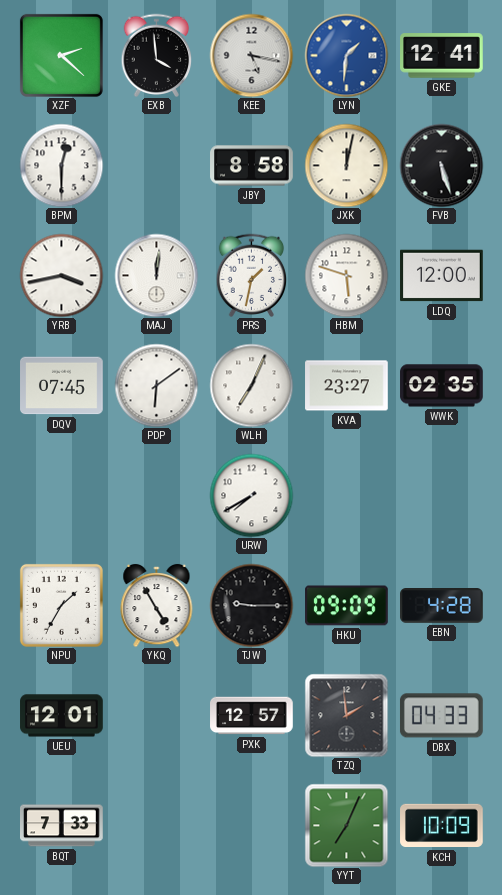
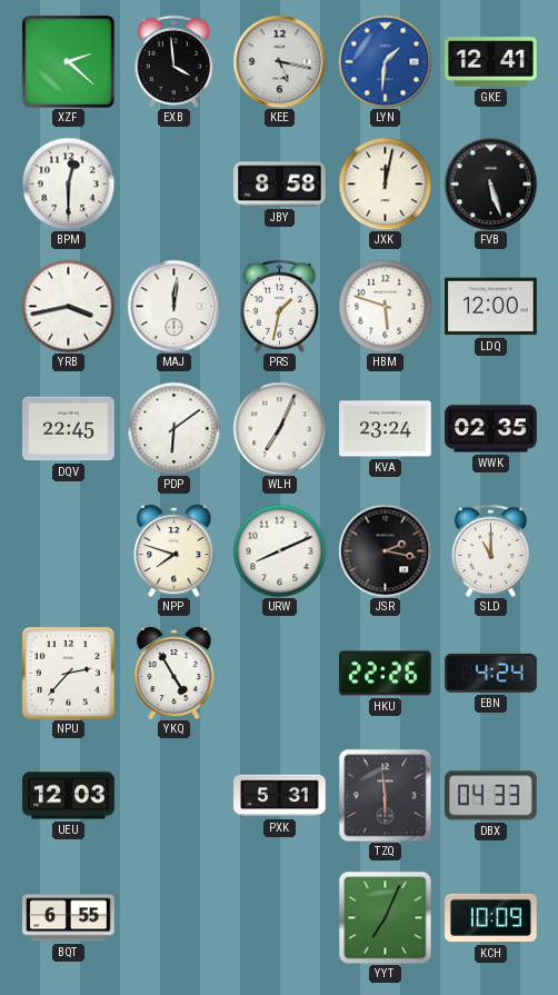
DQV: 07:45 -> 22:45 (69, 429)
KVA: 23:27 -> 23:24 (386, 429)
NPP: none -> 7:48 (175, 550)
URW: 7:40 -> 8:11 (279, 550)
JSR: none -> 2:17 (385, 550)
SLD: none -> 11:00 (491, 550)
NPU: 1:35 -> 2:37 (68, 673)
TJW: 9:15 -> none (251, 605)
HKU: 09:09 -> 22:26 (386, 674)
EBN: 4:28 -> 4:24 (491, 674)
UEU: 12:01 -> 12:03 (69, 796)
PXK: 12:57 -> 5:31 (280, 796)
TZQ: 1:59 -> 5:59 (385, 795)
BQT: 7:33 -> 6:55 (69, 918)
